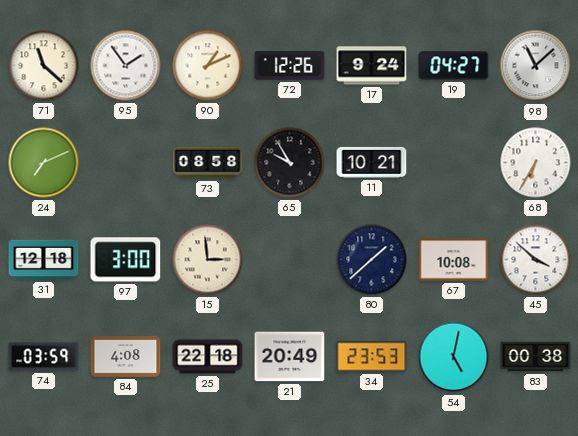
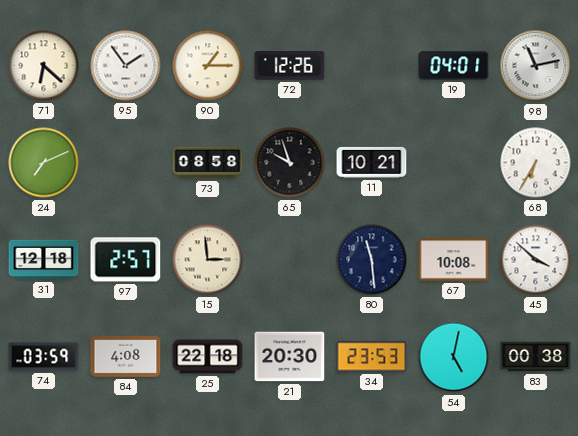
71: 11:22 -> 6:22 (44, 66)
90: 1:11 -> 1:15 (208, 66)
17: 9:24 -> none (372, 66)
19: 04:27 -> 04:01 (454, 66)
98: 11:08 -> 11:13 (536, 66)
65: 9:55 -> 9:57 (290, 163)
97: 3:00 -> 2:57 (126, 260)
80: 1:38 -> 11:29 (372, 260)
21: 20:49 -> 20:30 (290, 357)
